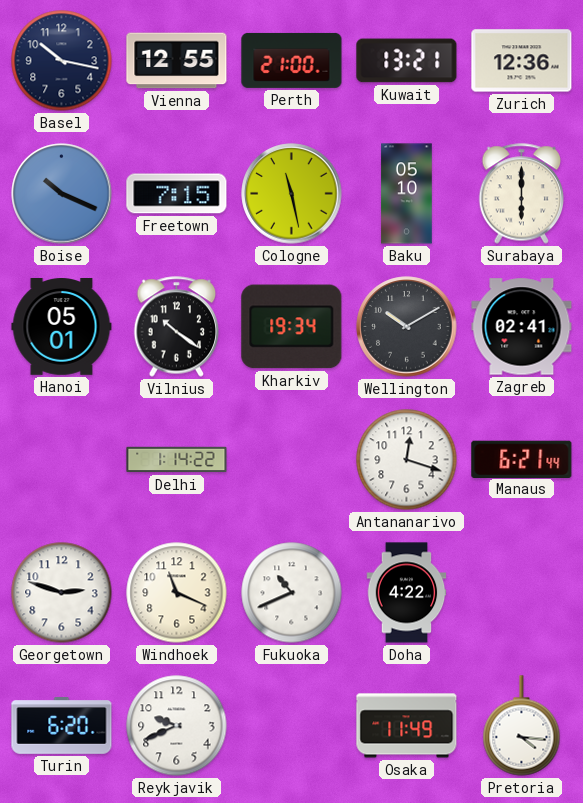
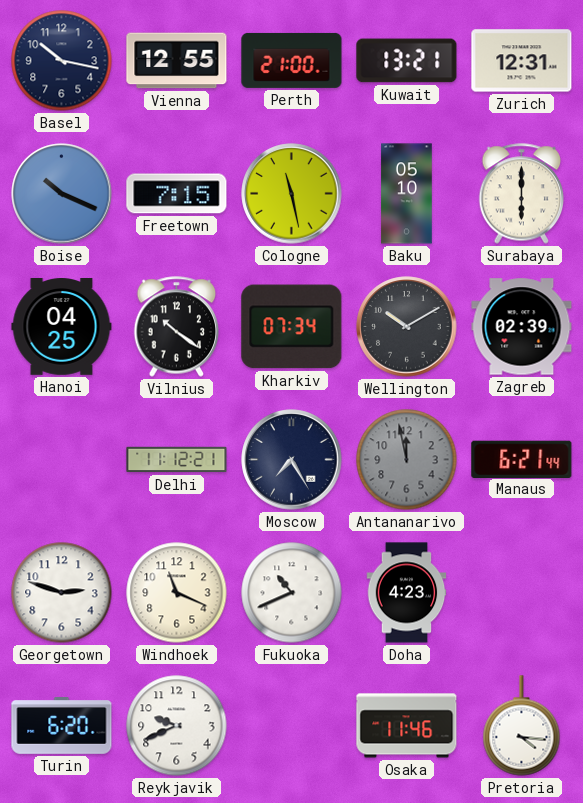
Zurich: 12:36 -> 12:31 (522, 61)
Hanoi: 05:01 -> 04:25 (62, 327)
Kharkiv: 19:34 -> 07:34 (292, 327)
Zagreb: 02:41 -> 02:39 (522, 327)
Delhi: 1:14 -> 11:12 (177, 460)
Moscow: none -> 7:25 (292, 460)
Antananarivo: 12:18 -> 11:58 (407, 460)
Antananarivo dial: white -> grey (407, 460)
Doha: 4:22 -> 4:23 (407, 593)
Osaka: 11:49 -> 11:46 (407, 726)
